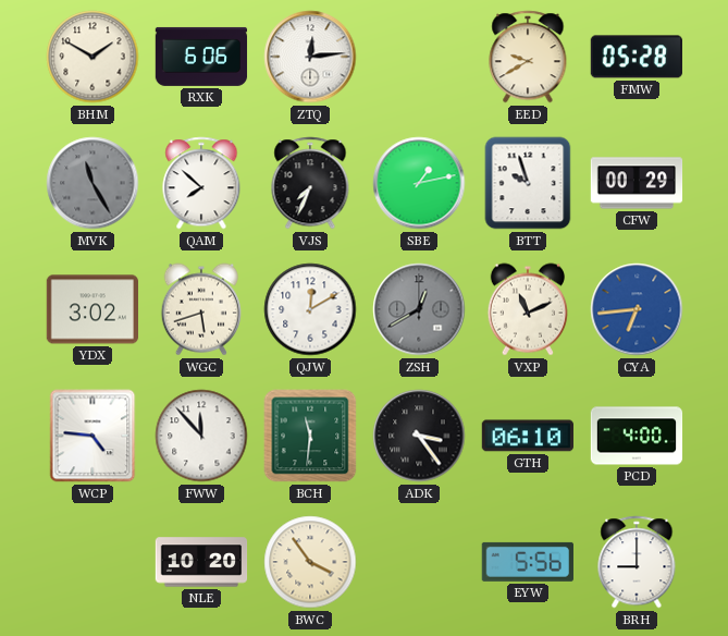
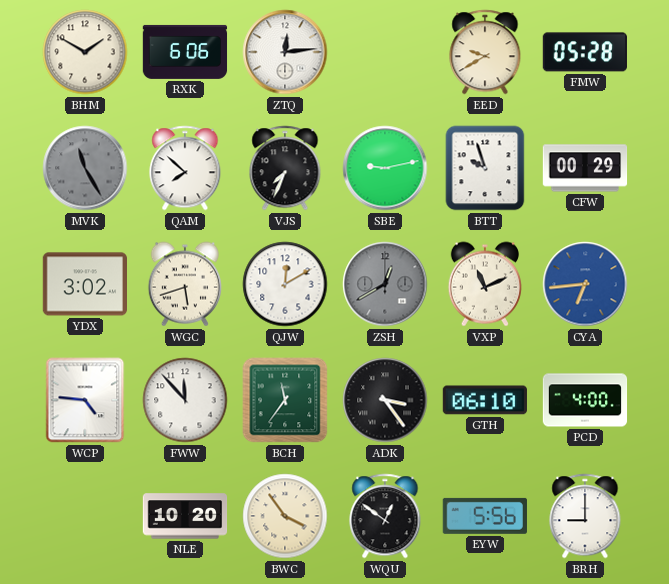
SBE: 1:13 -> 9:13 (385, 168)
BCH: 11:31 -> 11:36 (285, 400)
WQU: none -> 12:51 (385, 516)
